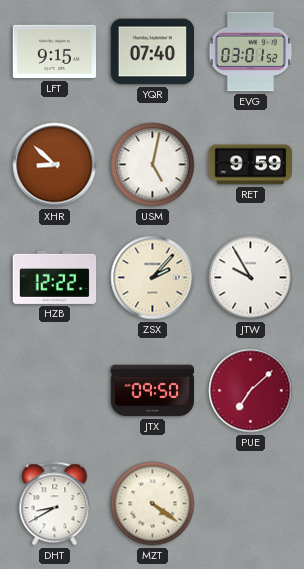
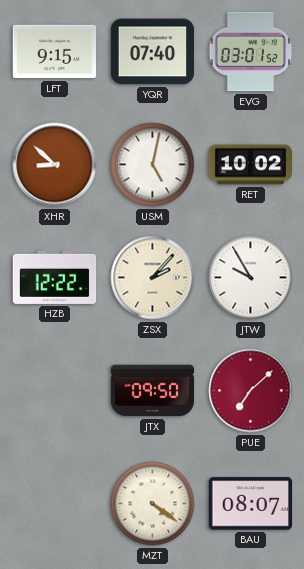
RET: 9:59 -> 10:02 (251, 165)
DHT: 8:40 -> none (55, 504)
BAU: none -> 08:07 (251, 504)
